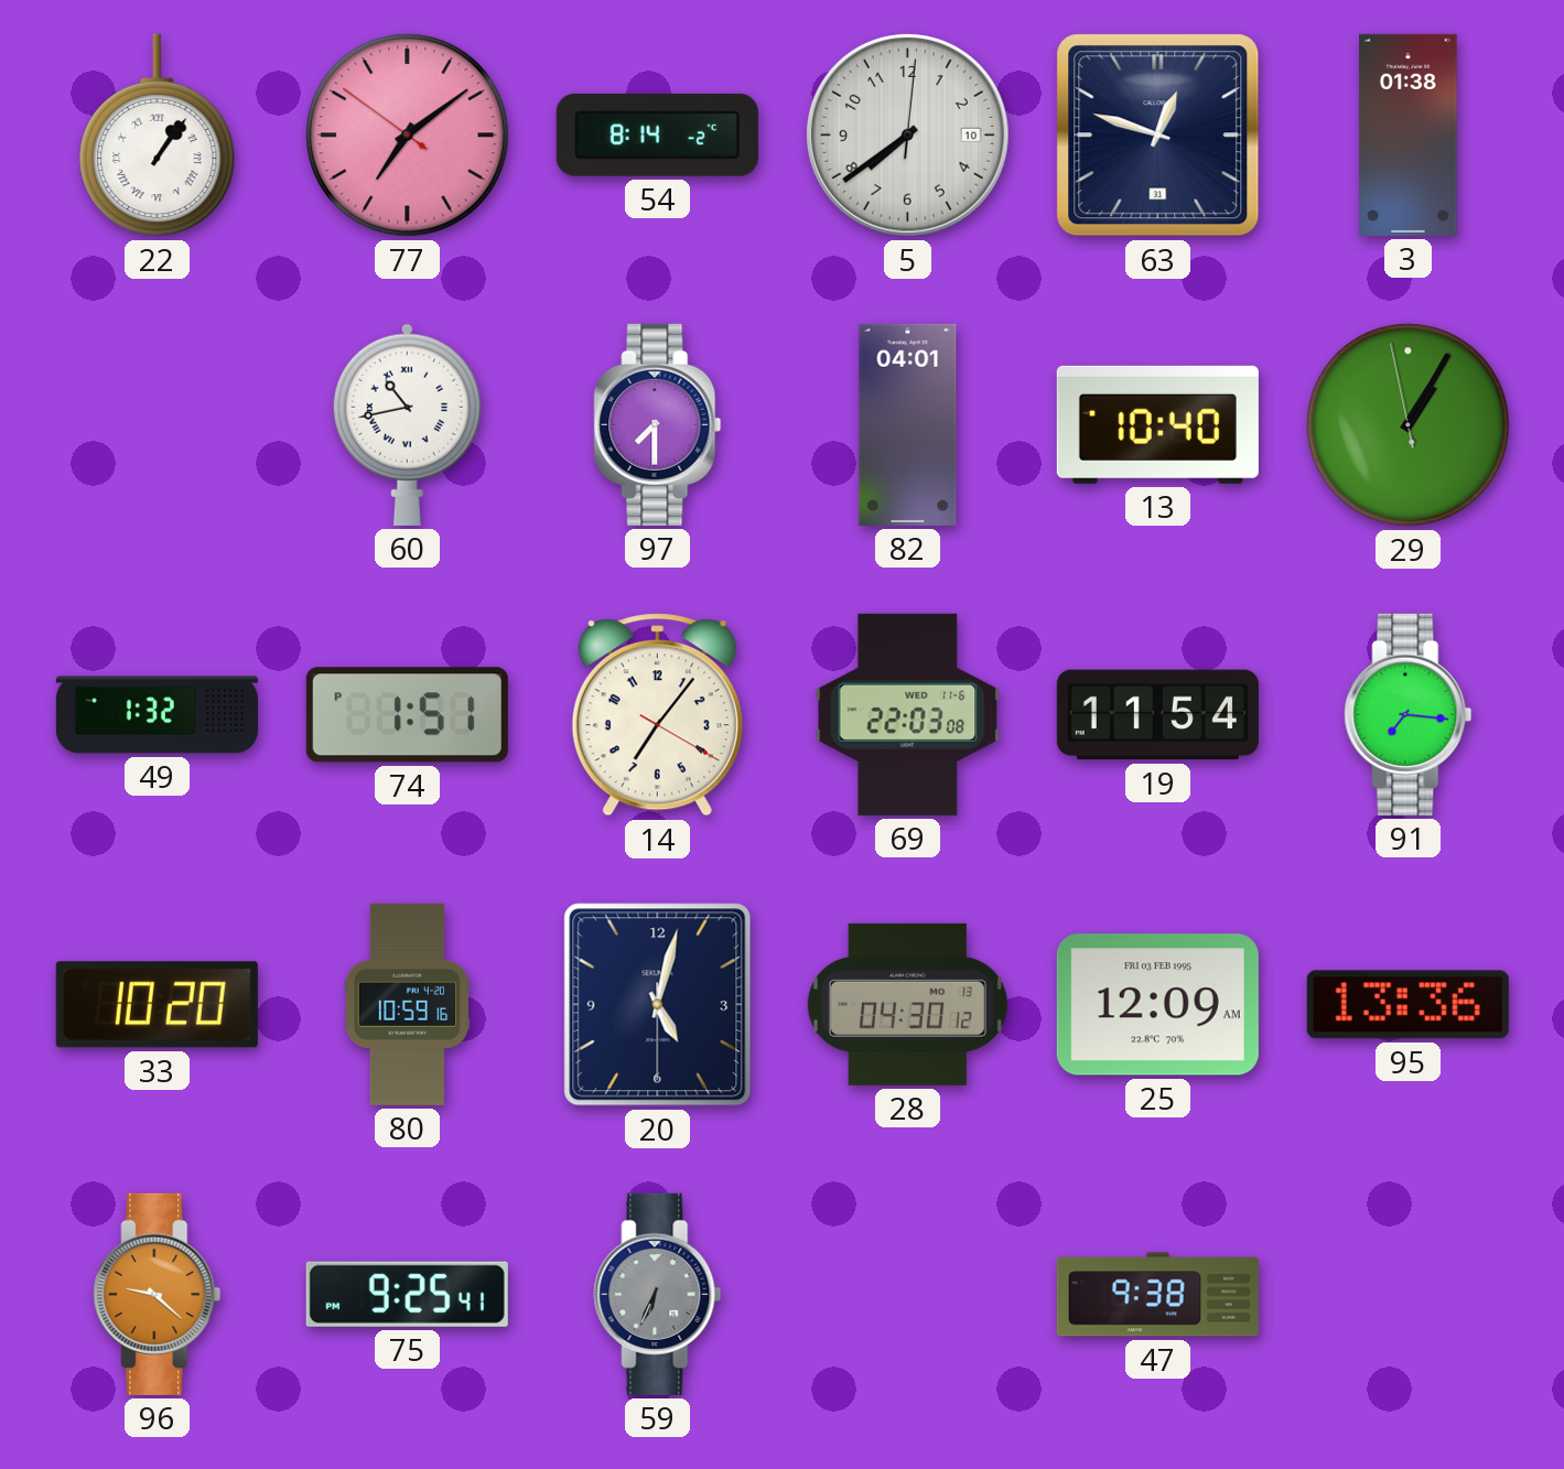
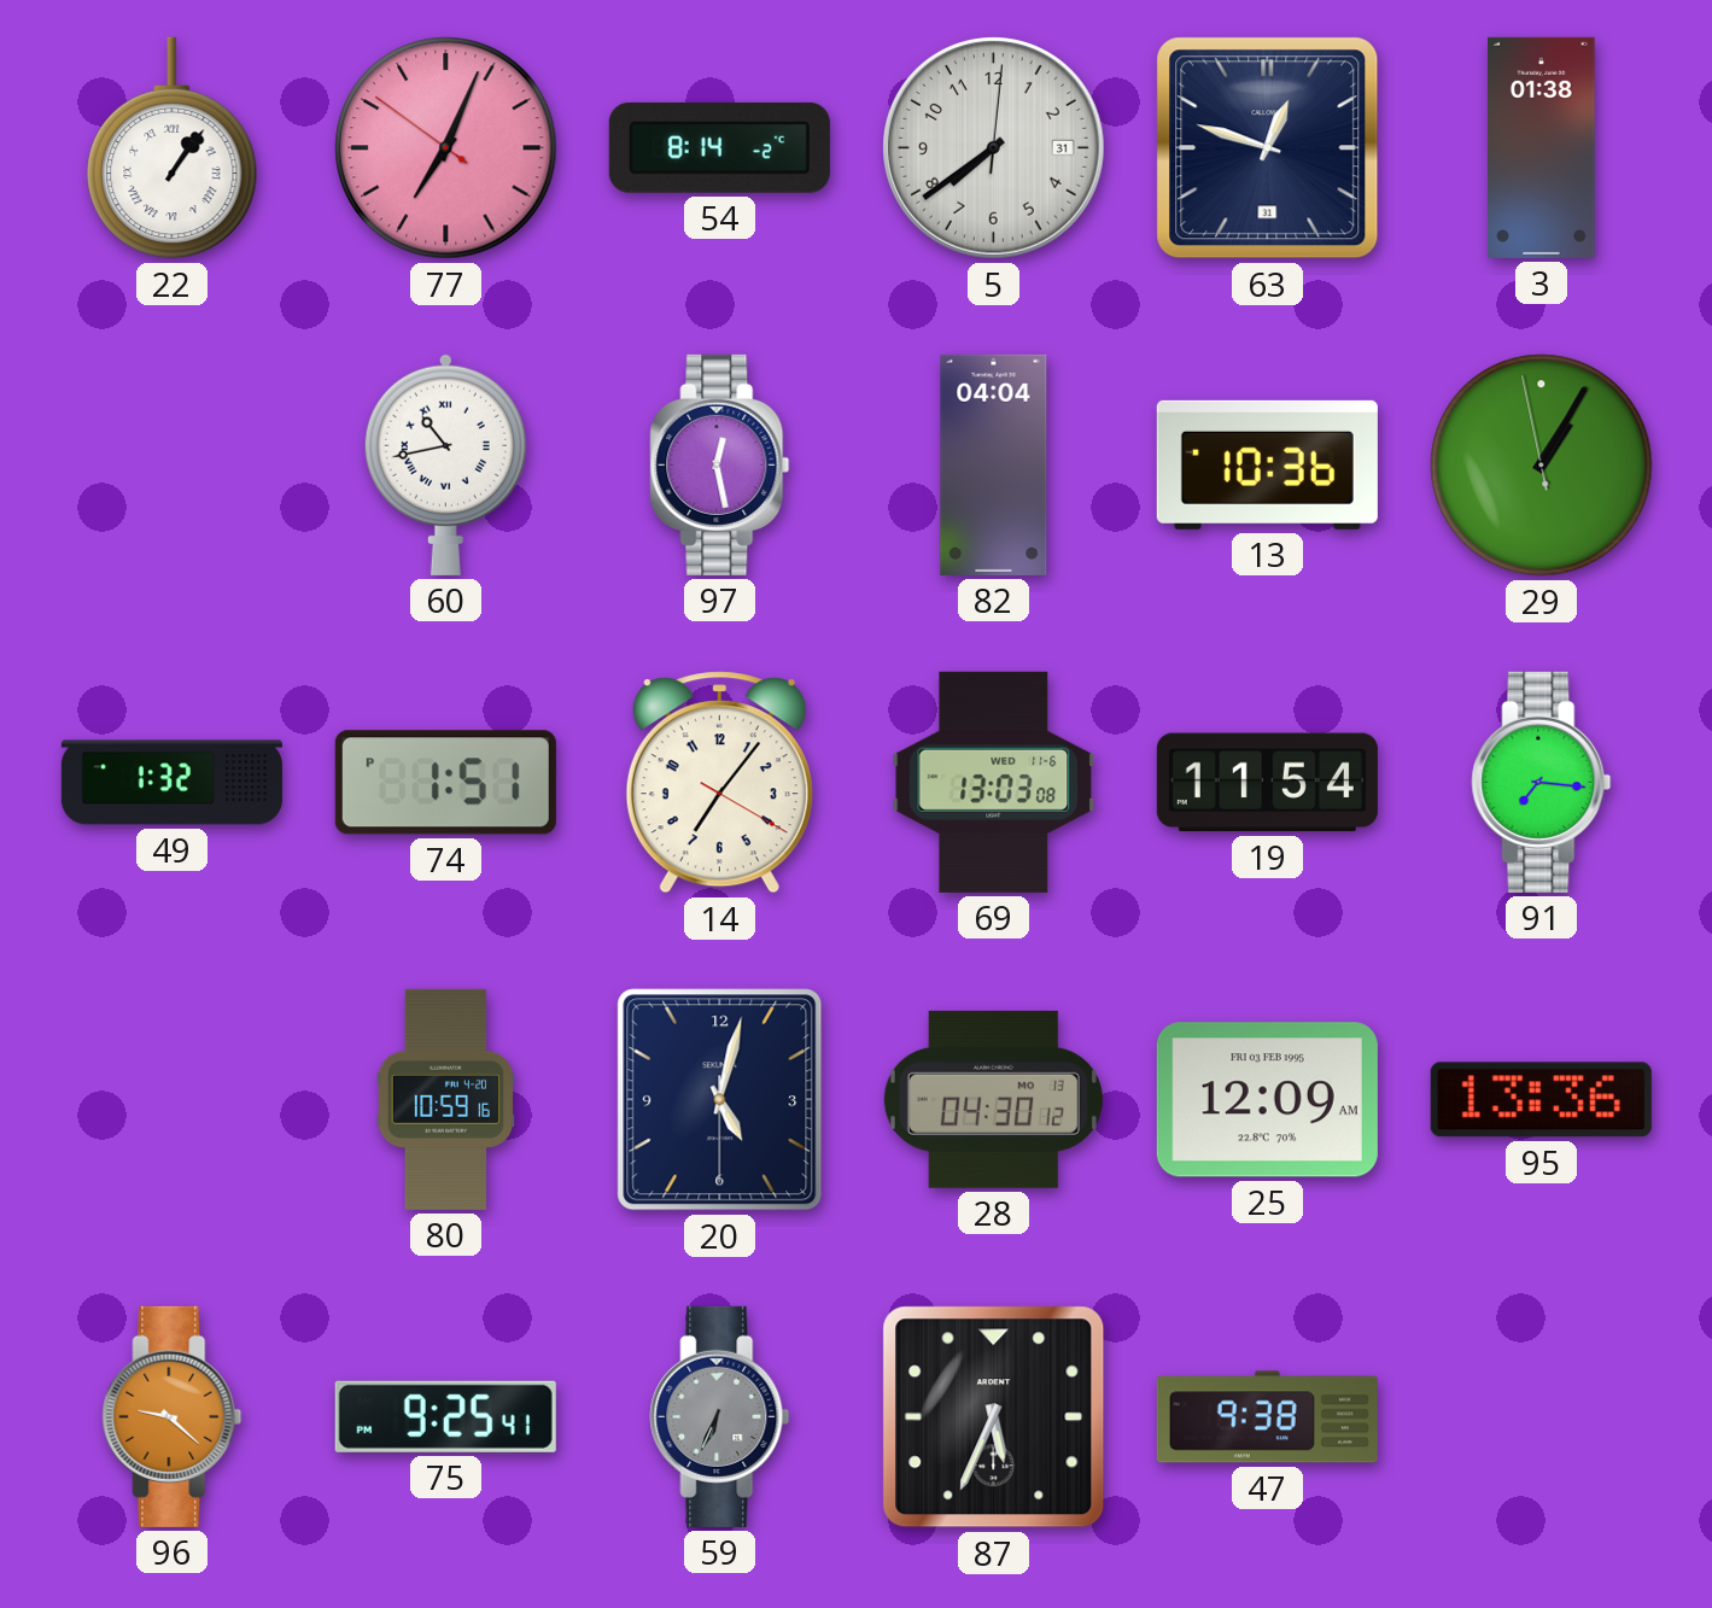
77: 7:08 -> 7:03 (446, 148)
5 date: 10 -> 31 (994, 148)
97: 7:30 -> 12:28 (720, 464)
82: 04:01 -> 04:04 (994, 464)
13: 10:40 -> 10:36 (1267, 464)
69: 22:03 -> 13:03 (994, 782)
33: 10:20 -> none (157, 1005)
87: none -> 5:34 (994, 1417)
